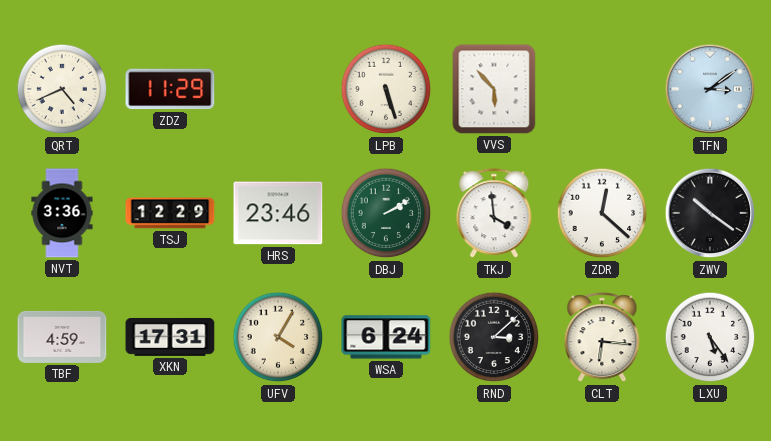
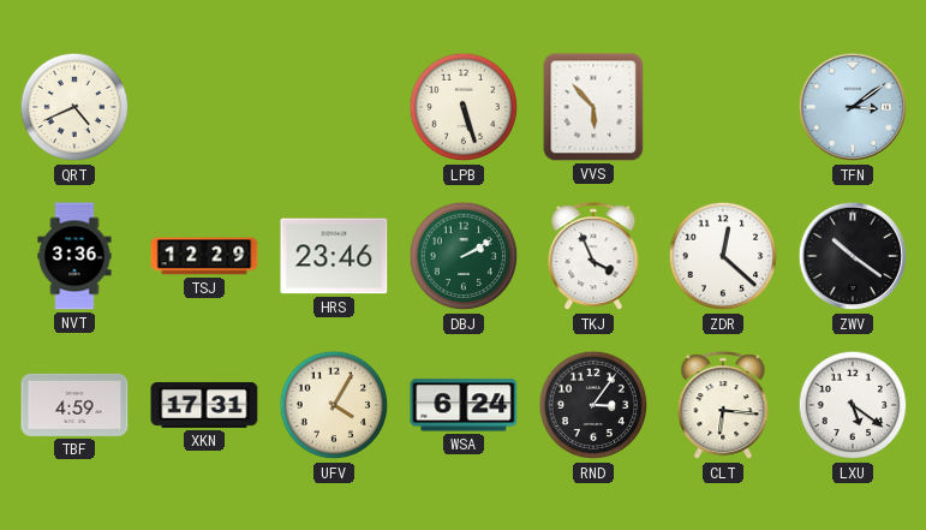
ZDZ: 11:29 -> none (170, 89)
TKJ: 3:59 -> 3:56 (593, 257)
RND: 3:08 -> 3:06 (593, 405)
LXU: 5:24 -> 5:21 (853, 405)
